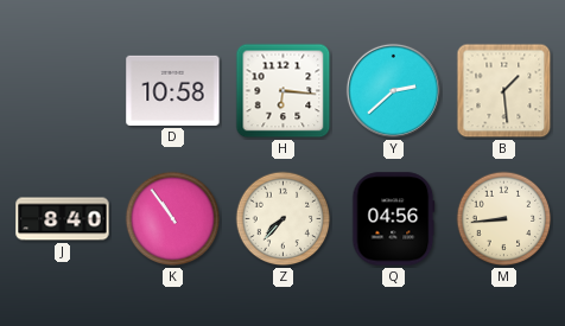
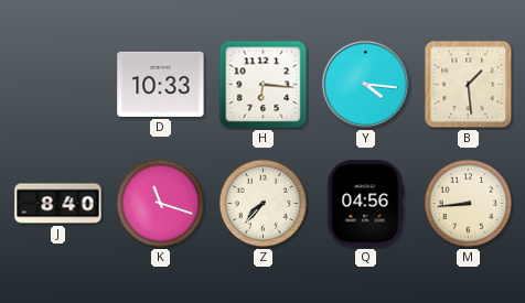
D: 10:58 -> 10:33 (161, 84)
Y: 2:38 -> 4:16 (365, 84)
K: 10:54 -> 11:18 (161, 204)
